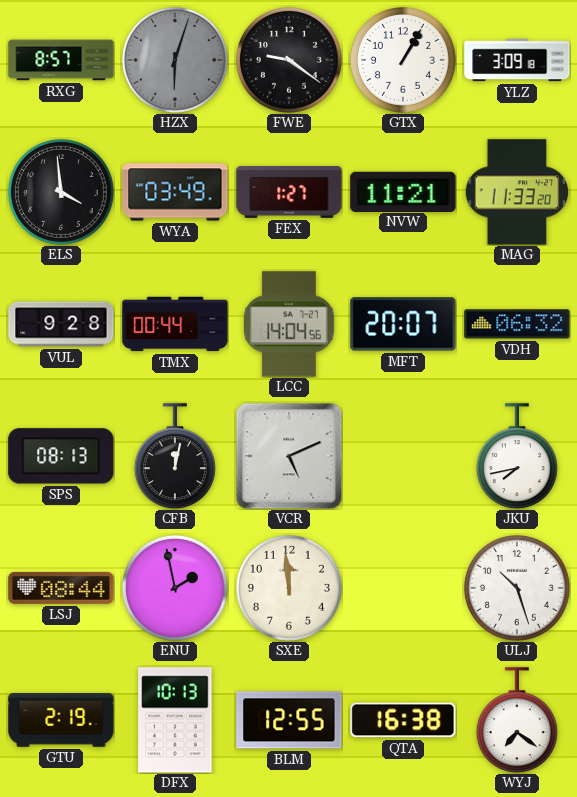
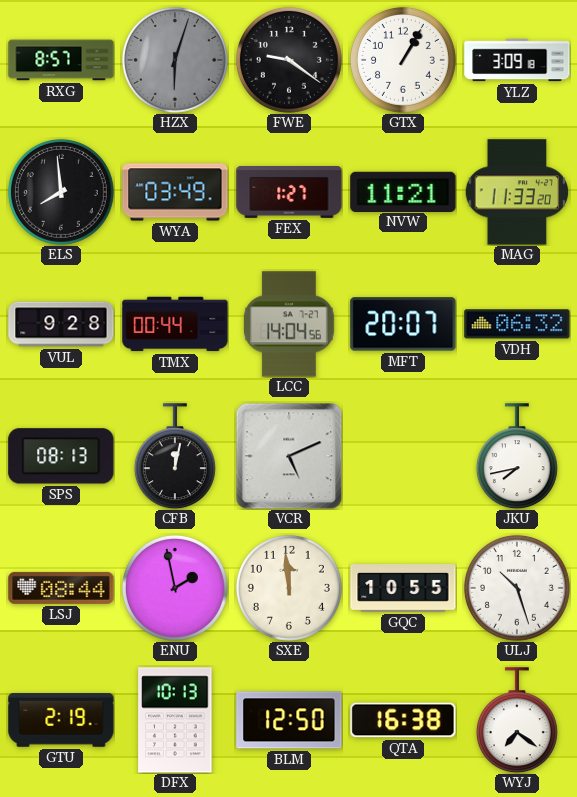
ELS: 3:59 -> 7:59 (61, 192)
GQC: none -> 10:55 (403, 589)
BLM: 12:55 -> 12:50 (289, 720)
